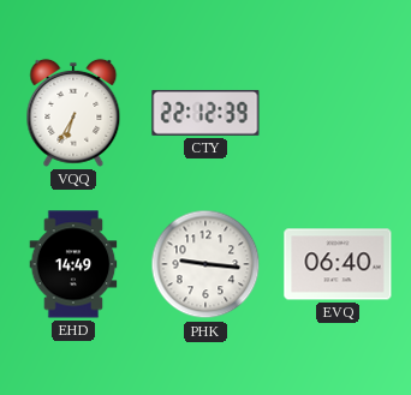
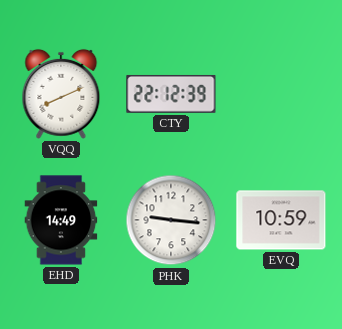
VQQ: 6:35 -> 8:11 (61, 94)
EVQ: 06:40 -> 10:59 (281, 220)
